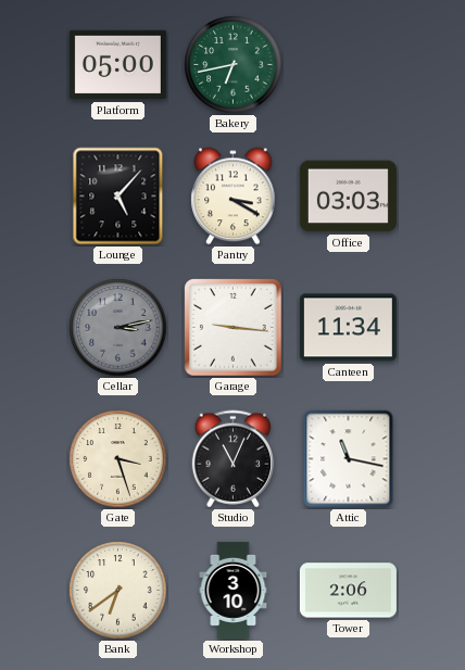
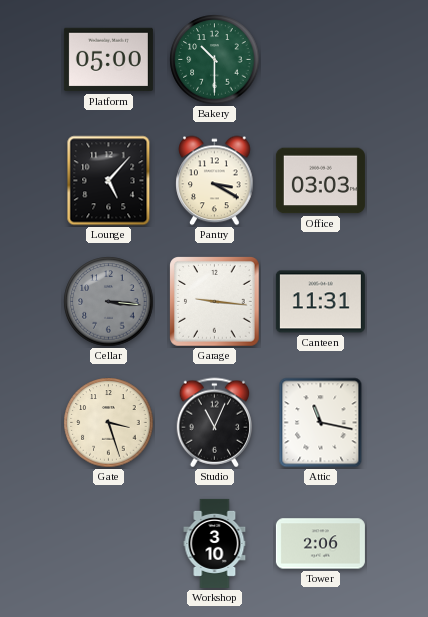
Bakery: 6:43 -> 10:30 (215, 60)
Cellar: 3:13 -> 3:16 (109, 302)
Canteen: 11:34 -> 11:31 (320, 302)
Bank: 6:39 -> none (118, 591)
